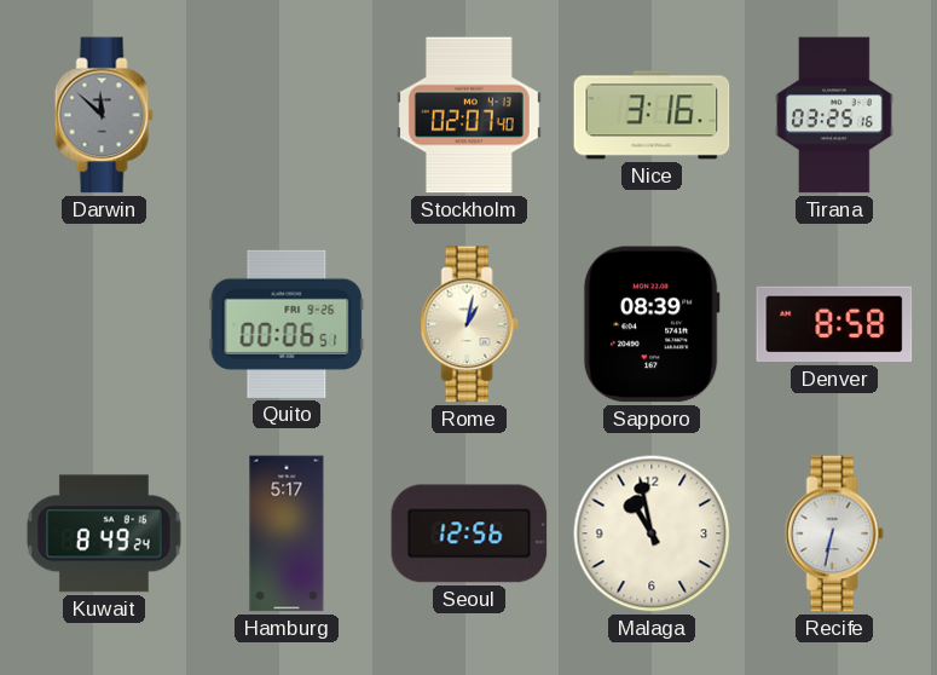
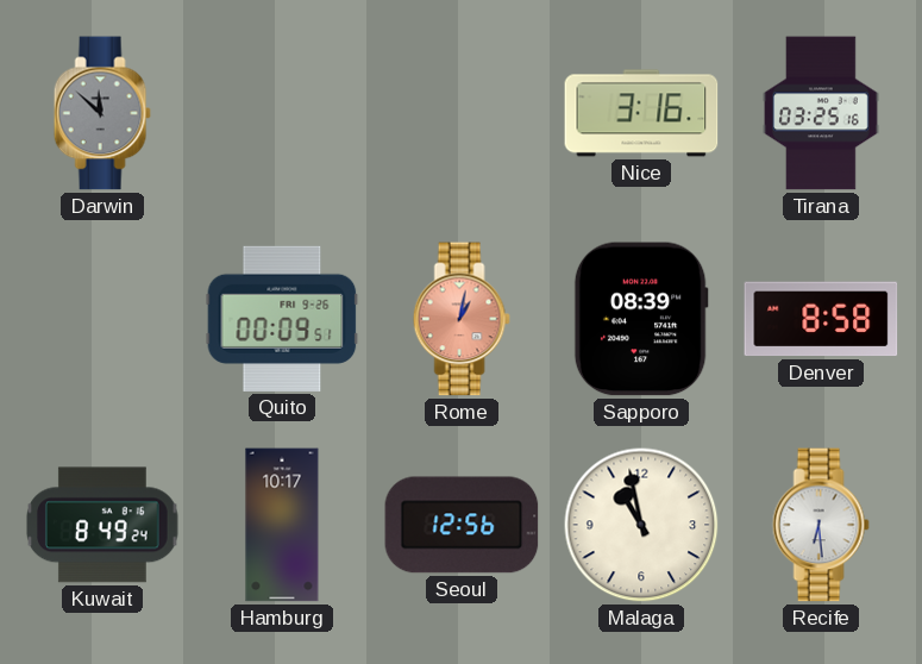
Stockholm: 02:07 -> none (469, 115)
Quito: 00:06 -> 00:09 (282, 319)
Rome dial: cream -> salmon (462, 319)
Hamburg: 5:17 -> 10:17 (282, 525)
Recife: 6:32 -> 6:29 (821, 525)
